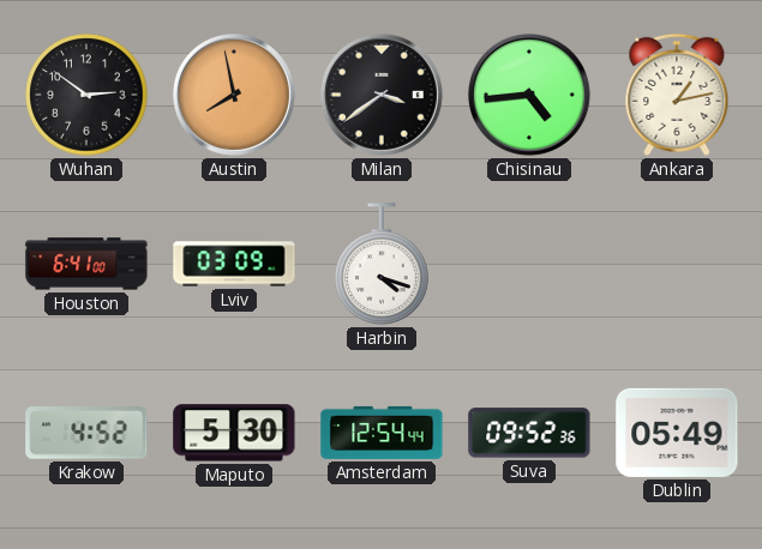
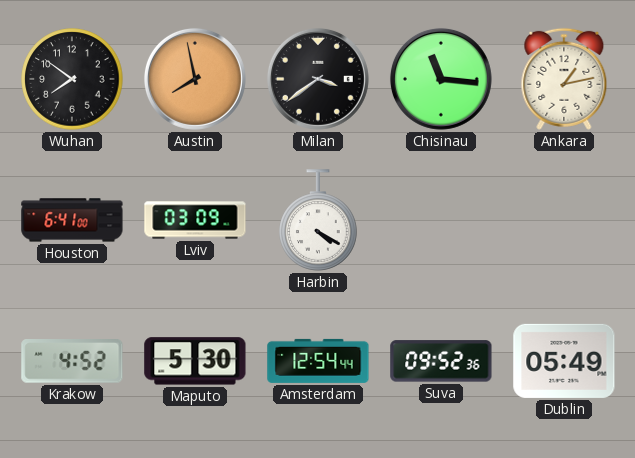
Wuhan: 2:51 -> 7:51 (72, 79)
Chisinau: 4:44 -> 11:16 (441, 79)
Harbin: 4:18 -> 4:20 (318, 220)
